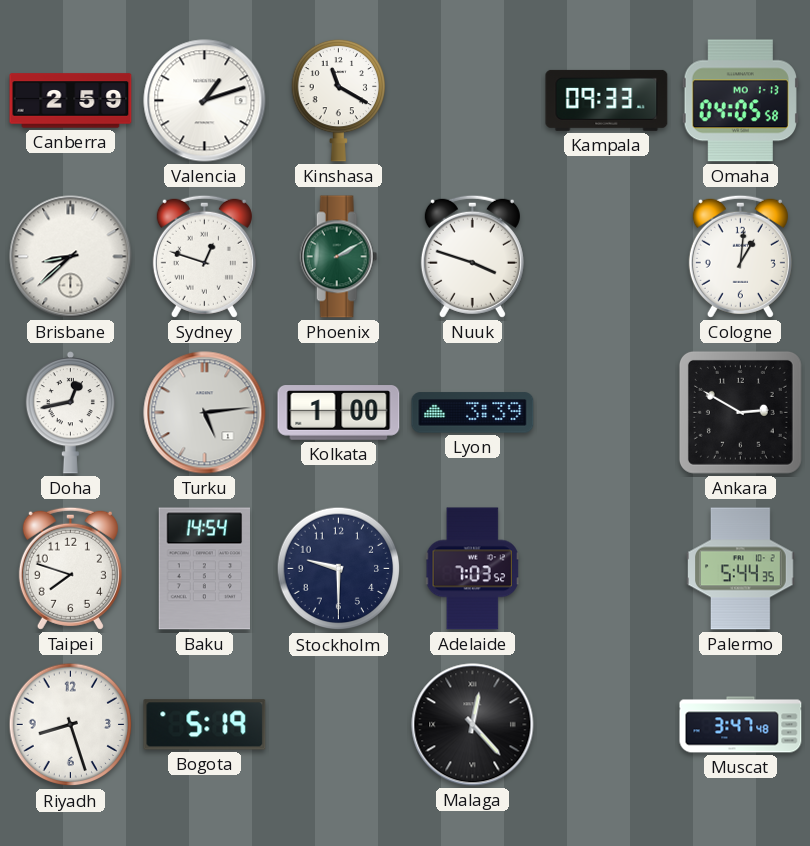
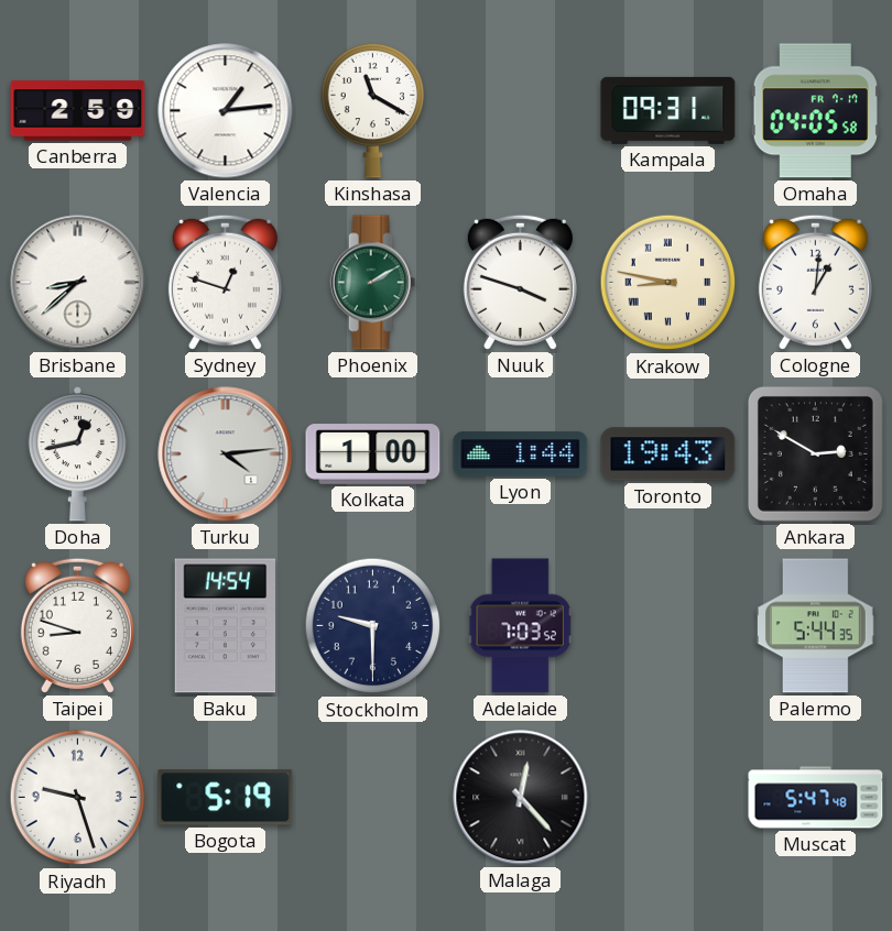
Valencia: 1:12 -> 1:14 (226, 111)
Kampala: 09:33 -> 09:31 (668, 110)
Omaha date: MO 1-13 -> FR 7-17 (815, 111)
Krakow: none -> 8:47 (668, 283)
Turku: 5:14 -> 4:14 (226, 454)
Lyon: 3:39 -> 1:44 (521, 454)
Toronto: none -> 19:43 (668, 454)
Taipei: 7:48 -> 8:48 (77, 625)
Riyadh: 8:27 -> 9:27 (78, 798)
Muscat: 3:47 -> 5:47 (816, 798)
